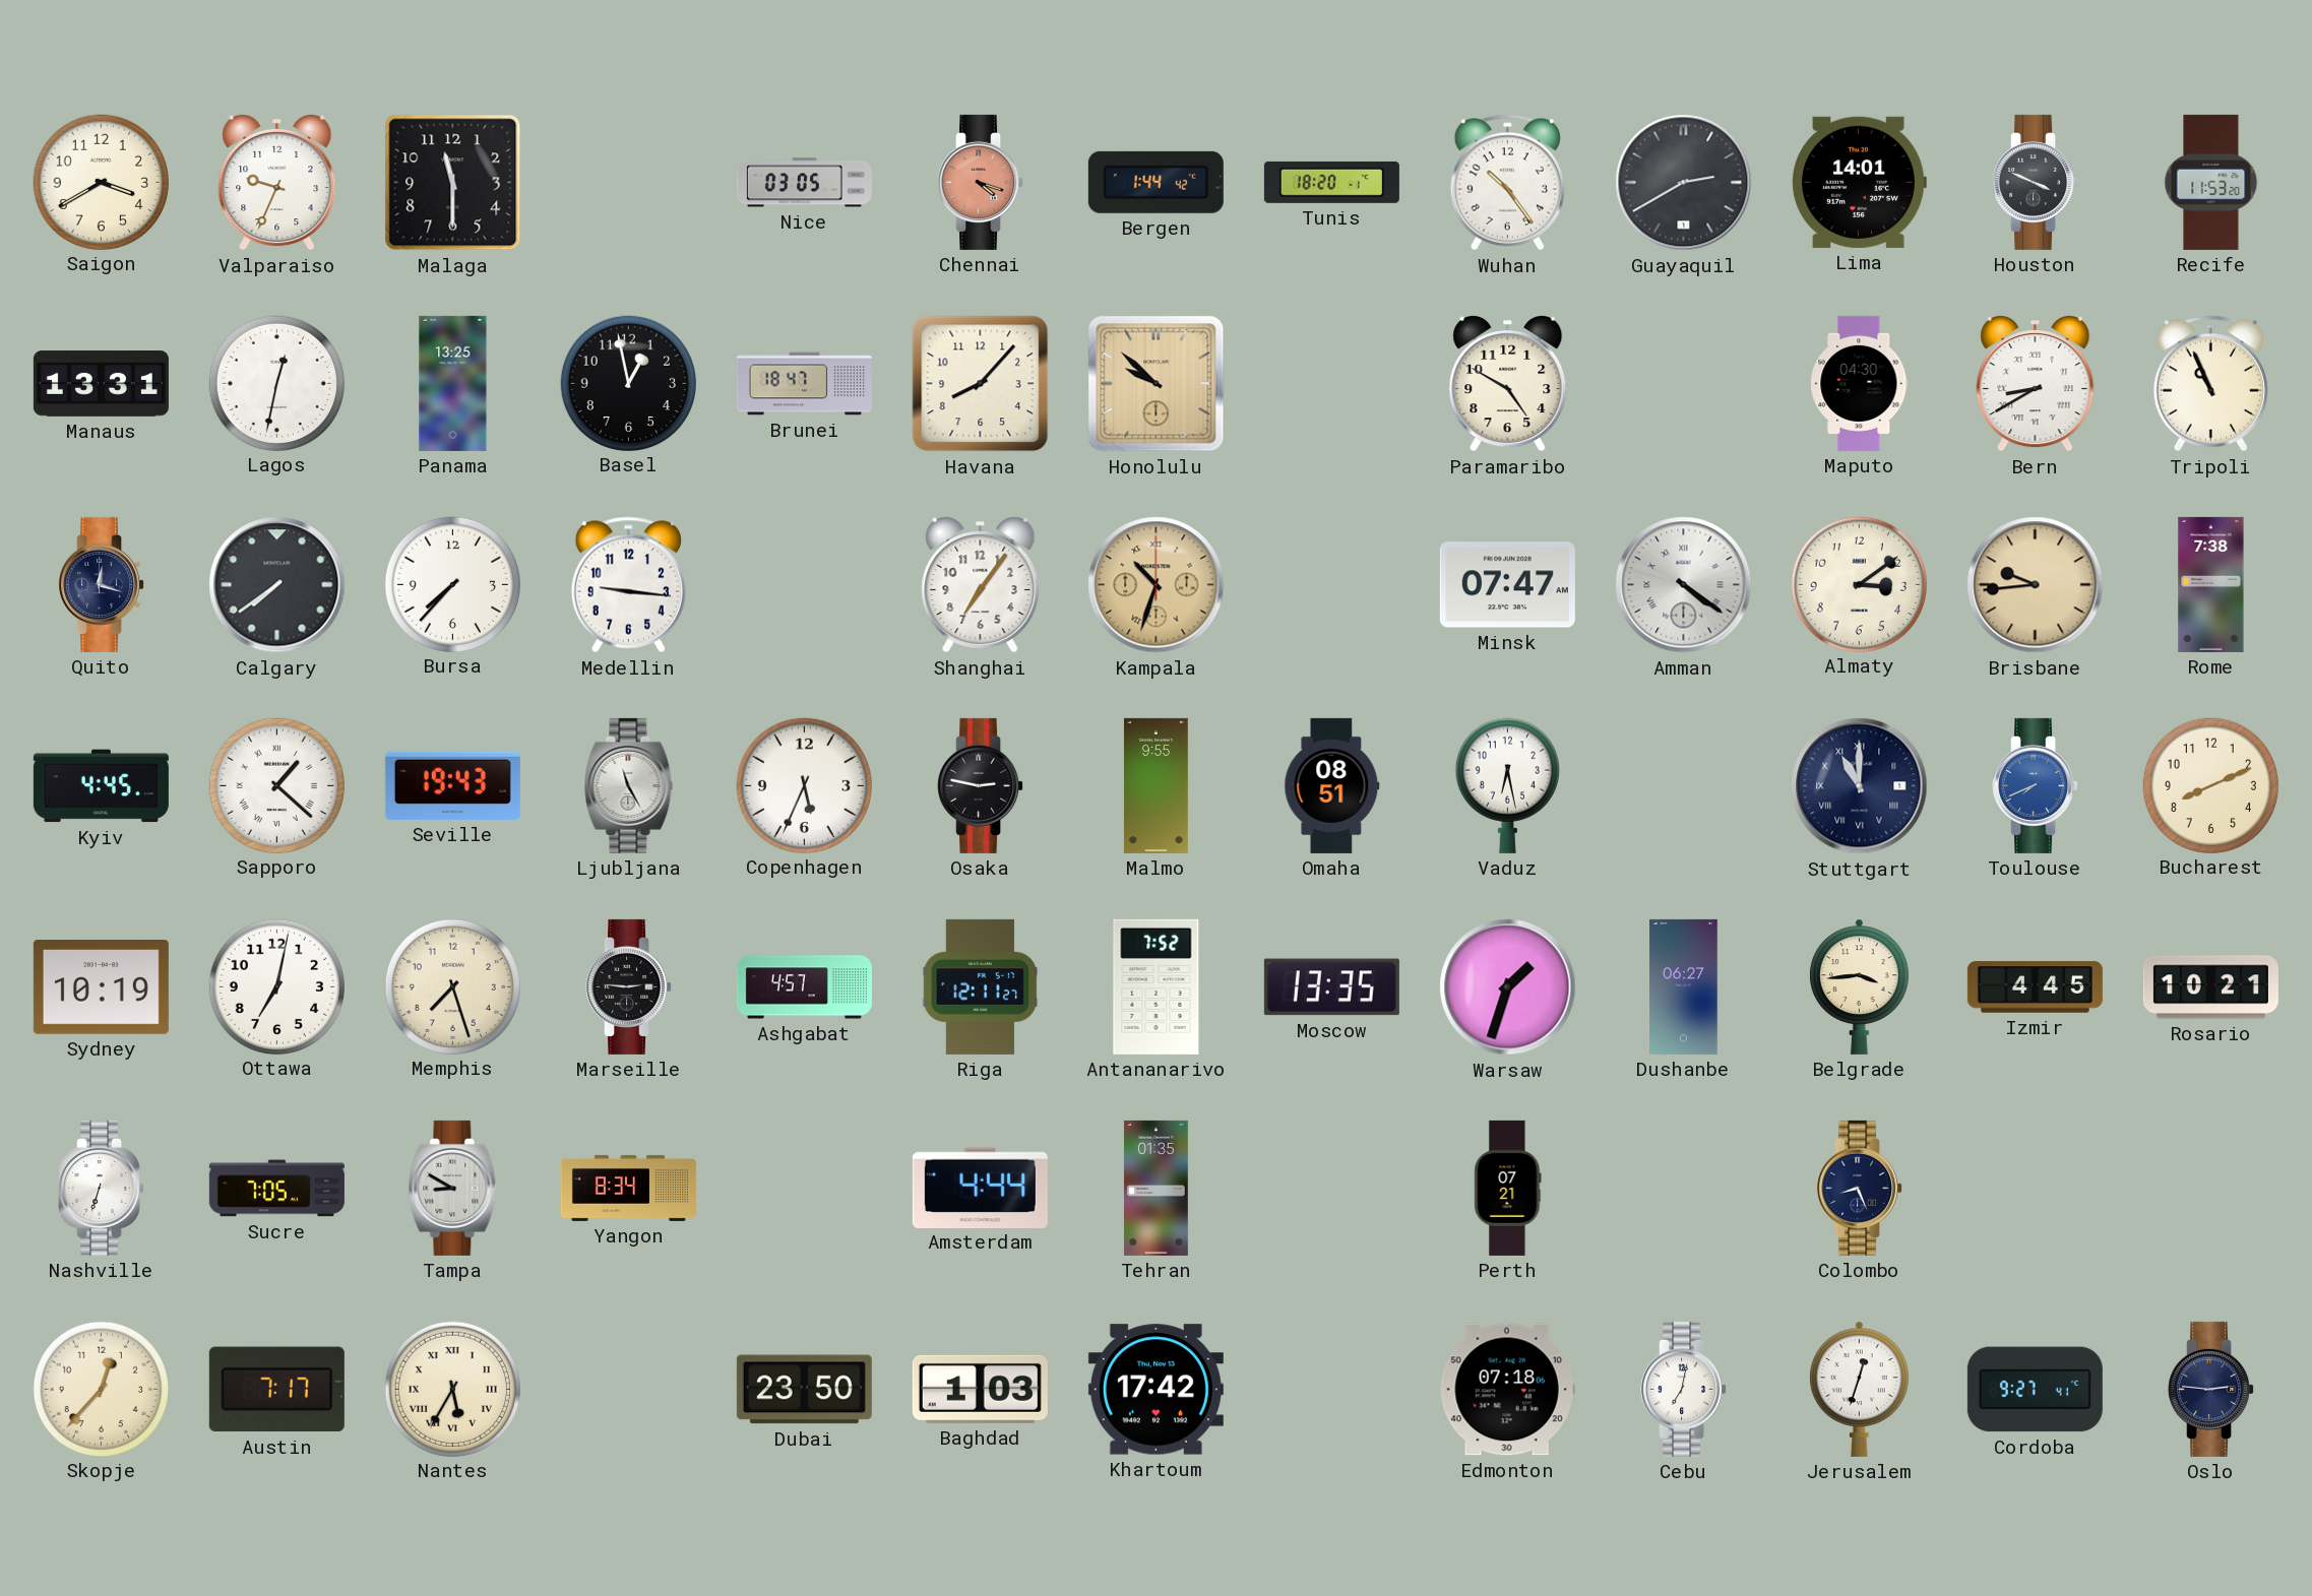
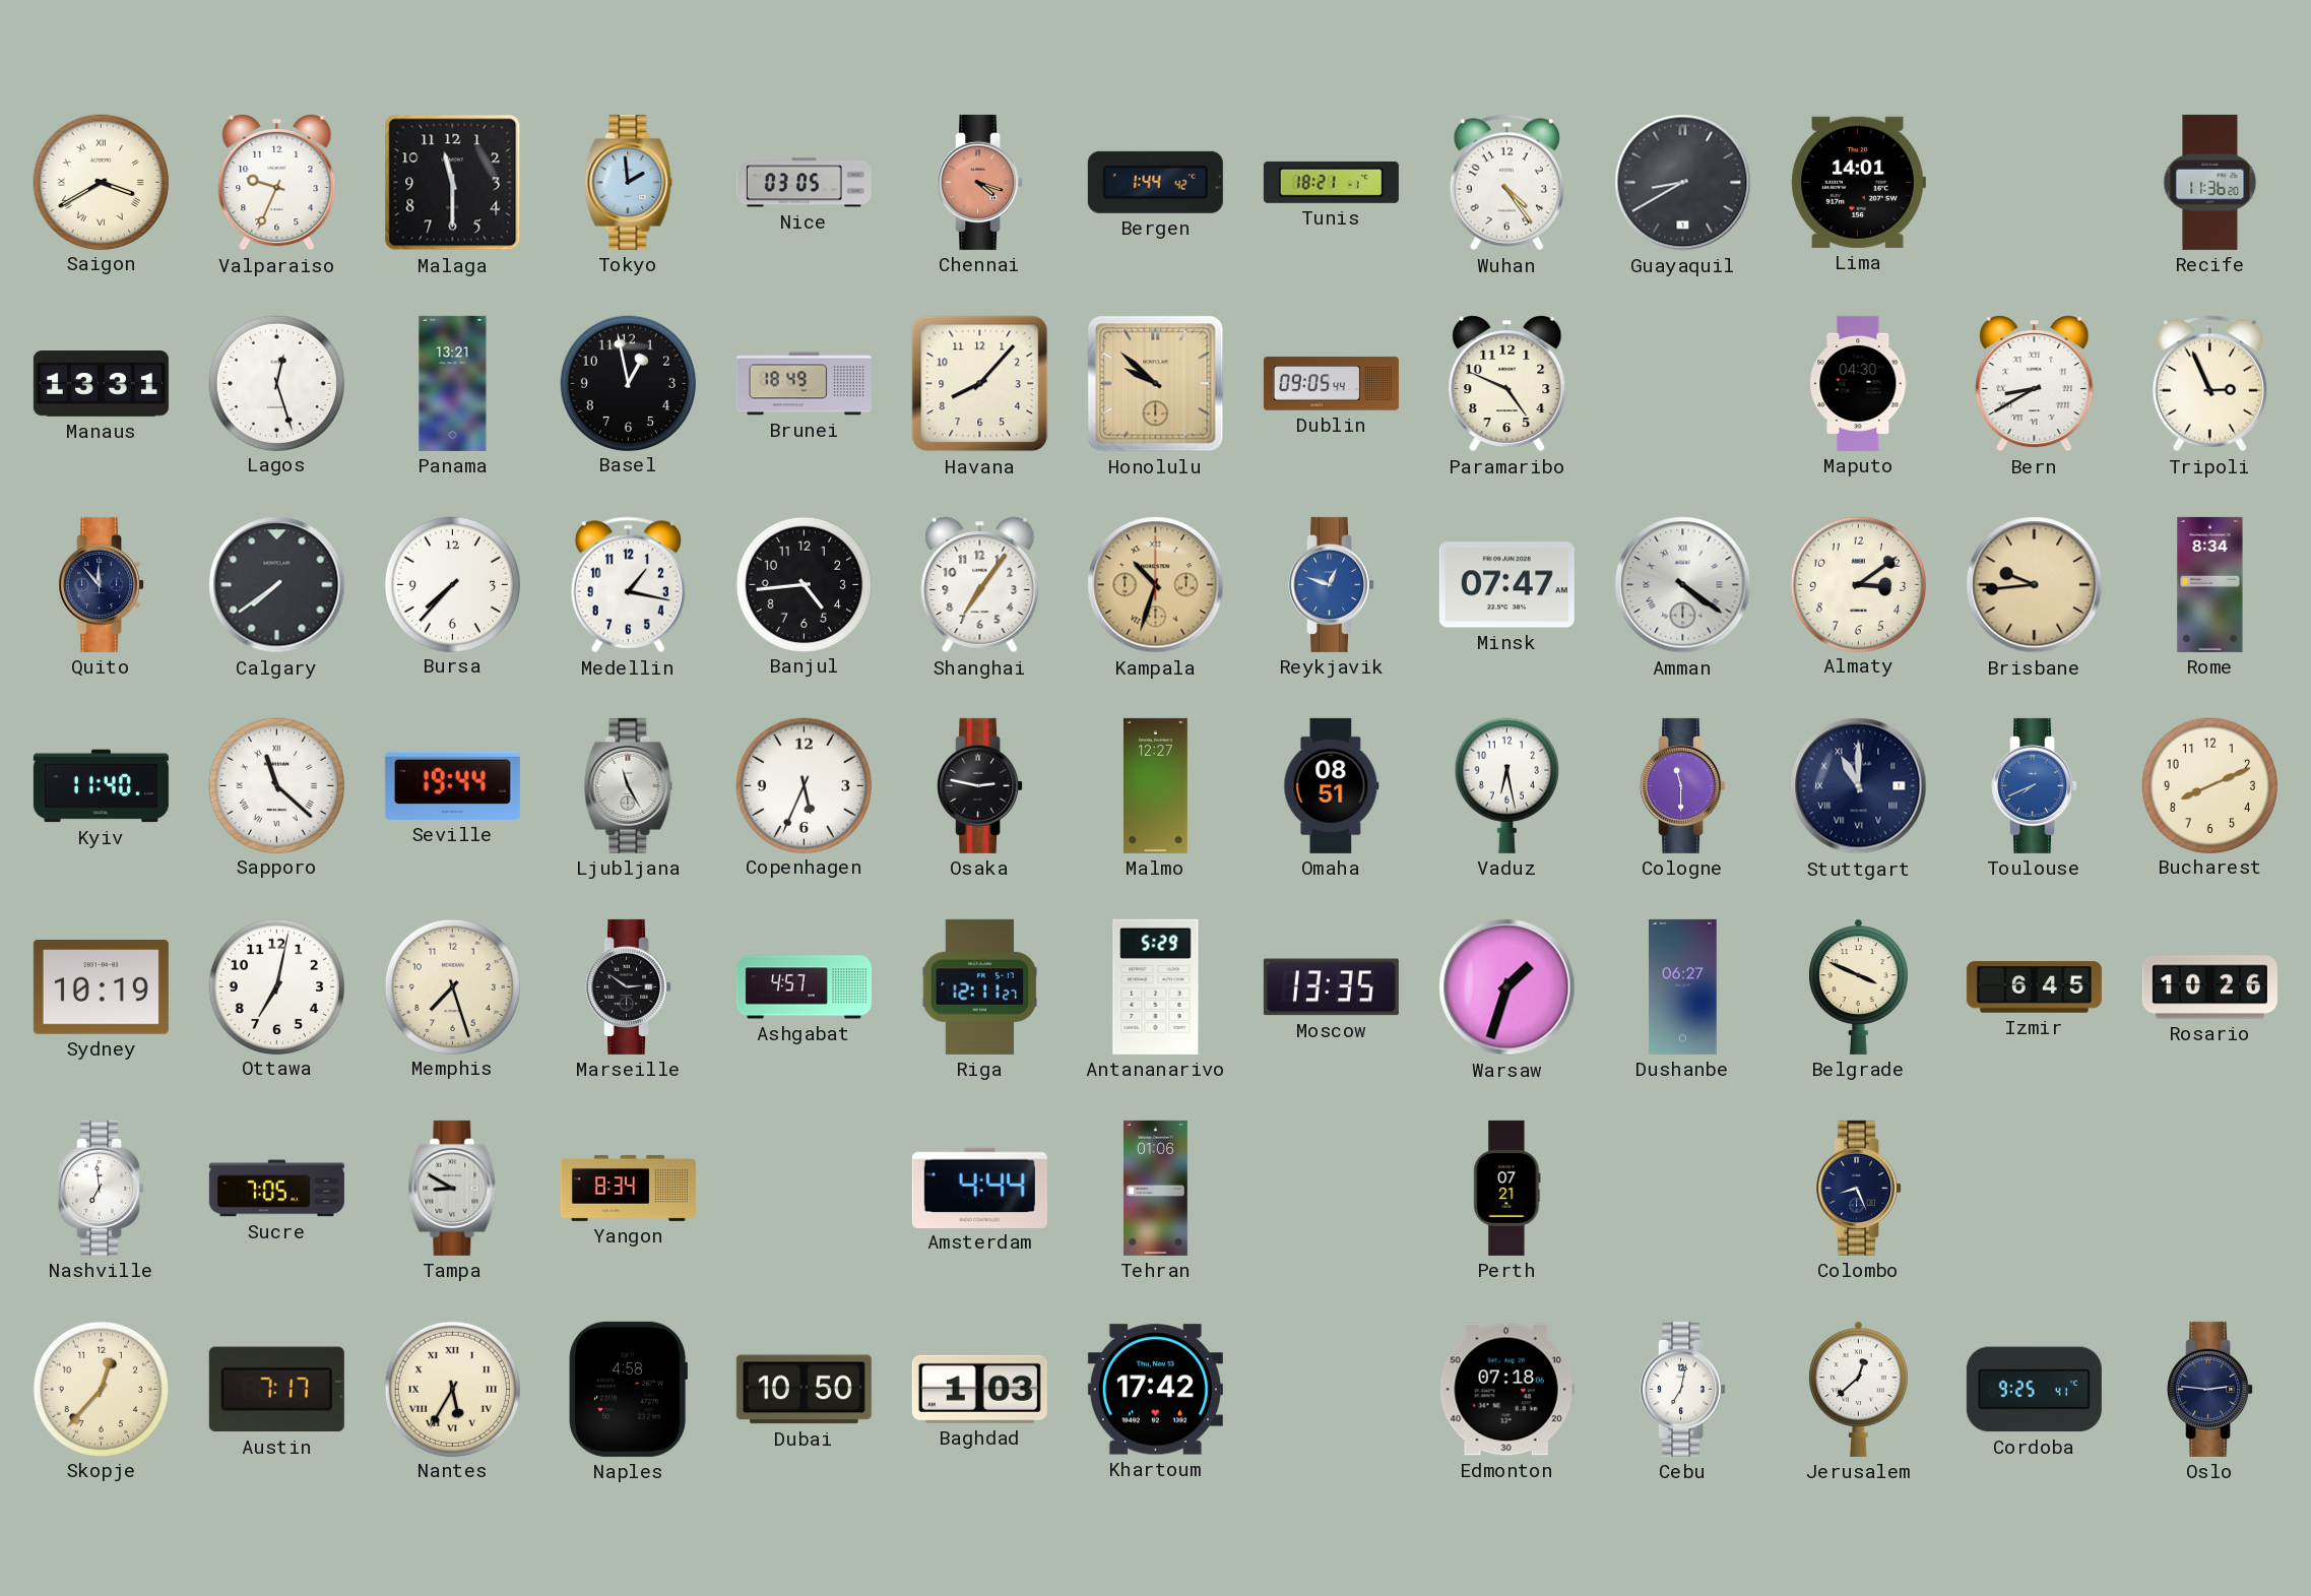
Saigon numerals: Arabic -> Roman (101, 182)
Tokyo: none -> 1:59 (629, 182)
Tunis: 18:20 -> 18:21 (1331, 182)
Wuhan: 10:24 -> 4:24 (1506, 183)
Guayaquil: 2:40 -> 8:40 (1683, 183)
Houston: 3:49 -> none (2036, 182)
Recife: 11:53 -> 11:36 (2210, 182)
Lagos: 12:32 -> 12:27 (276, 383)
Panama: 13:25 -> 13:21 (453, 383)
Brunei: 18:47 -> 18:49 (804, 384)
Dublin: none -> 09:05 (1331, 384)
Paramaribo: 4:50 -> 4:49 (1507, 384)
Tripoli: 10:56 -> 2:56 (2209, 384)
Quito: 12:18 -> 11:53 (102, 584)
Medellin: 9:16 -> 1:17 (628, 585)
Banjul: none -> 4:44 (804, 584)
Reykjavik: none -> 12:48 (1332, 584)
Rome: 7:38 -> 8:34 (2210, 584)
Kyiv: 4:45 -> 11:40 (101, 786)
Sapporo: 1:22 -> 11:22 (276, 785)
Seville: 19:43 -> 19:44 (452, 785)
Malmo: 9:55 -> 12:27 (1155, 785)
Cologne: none -> 11:30 (1683, 785)
Marseille: 2:46 -> 2:51 (629, 986)
Antananarivo: 7:52 -> 5:29 (1156, 986)
Belgrade: 3:44 -> 3:49 (1859, 986)
Izmir: 4:45 -> 6:45 (2034, 987)
Rosario: 10:21 -> 10:26 (2209, 987)
Nashville: 6:33 -> 6:59 (102, 1188)
Tehran: 01:35 -> 01:06 (1155, 1188)
Naples: none -> 4:58 (628, 1389)
Dubai: 23:50 -> 10:50 (804, 1390)
Jerusalem: 12:33 -> 12:38 (1859, 1389)
Cordoba: 9:27 -> 9:25 (2034, 1390)
